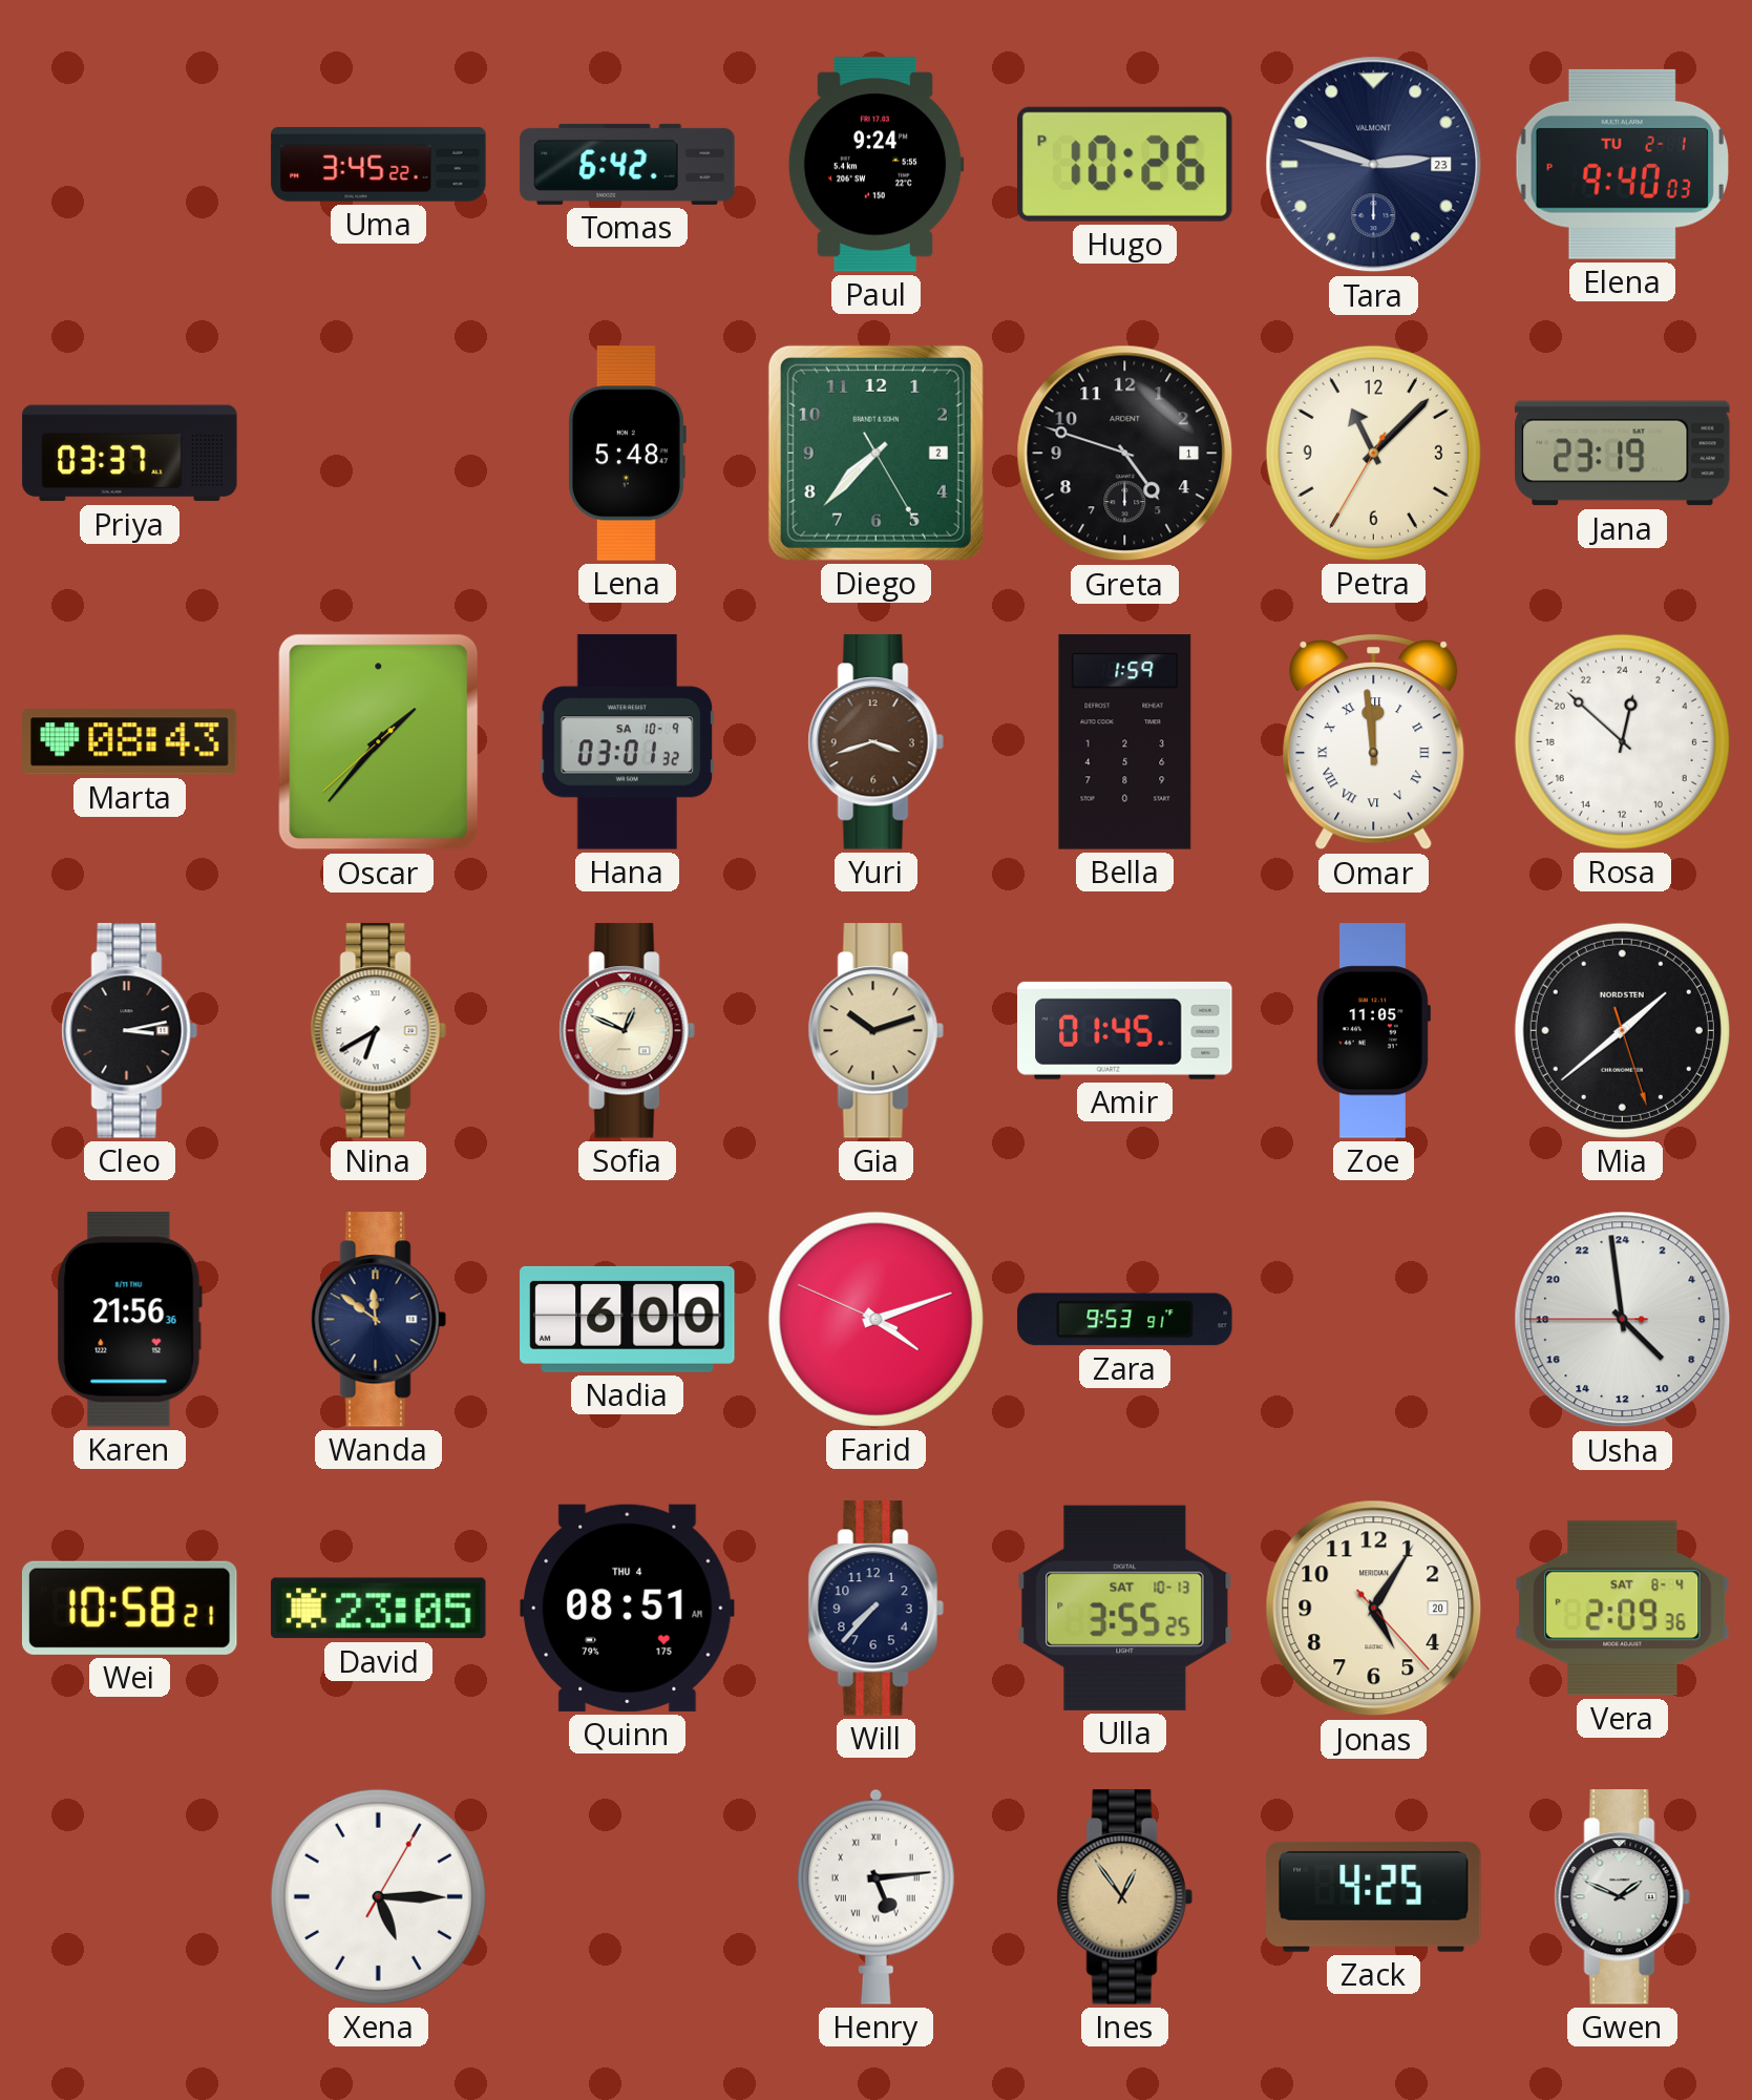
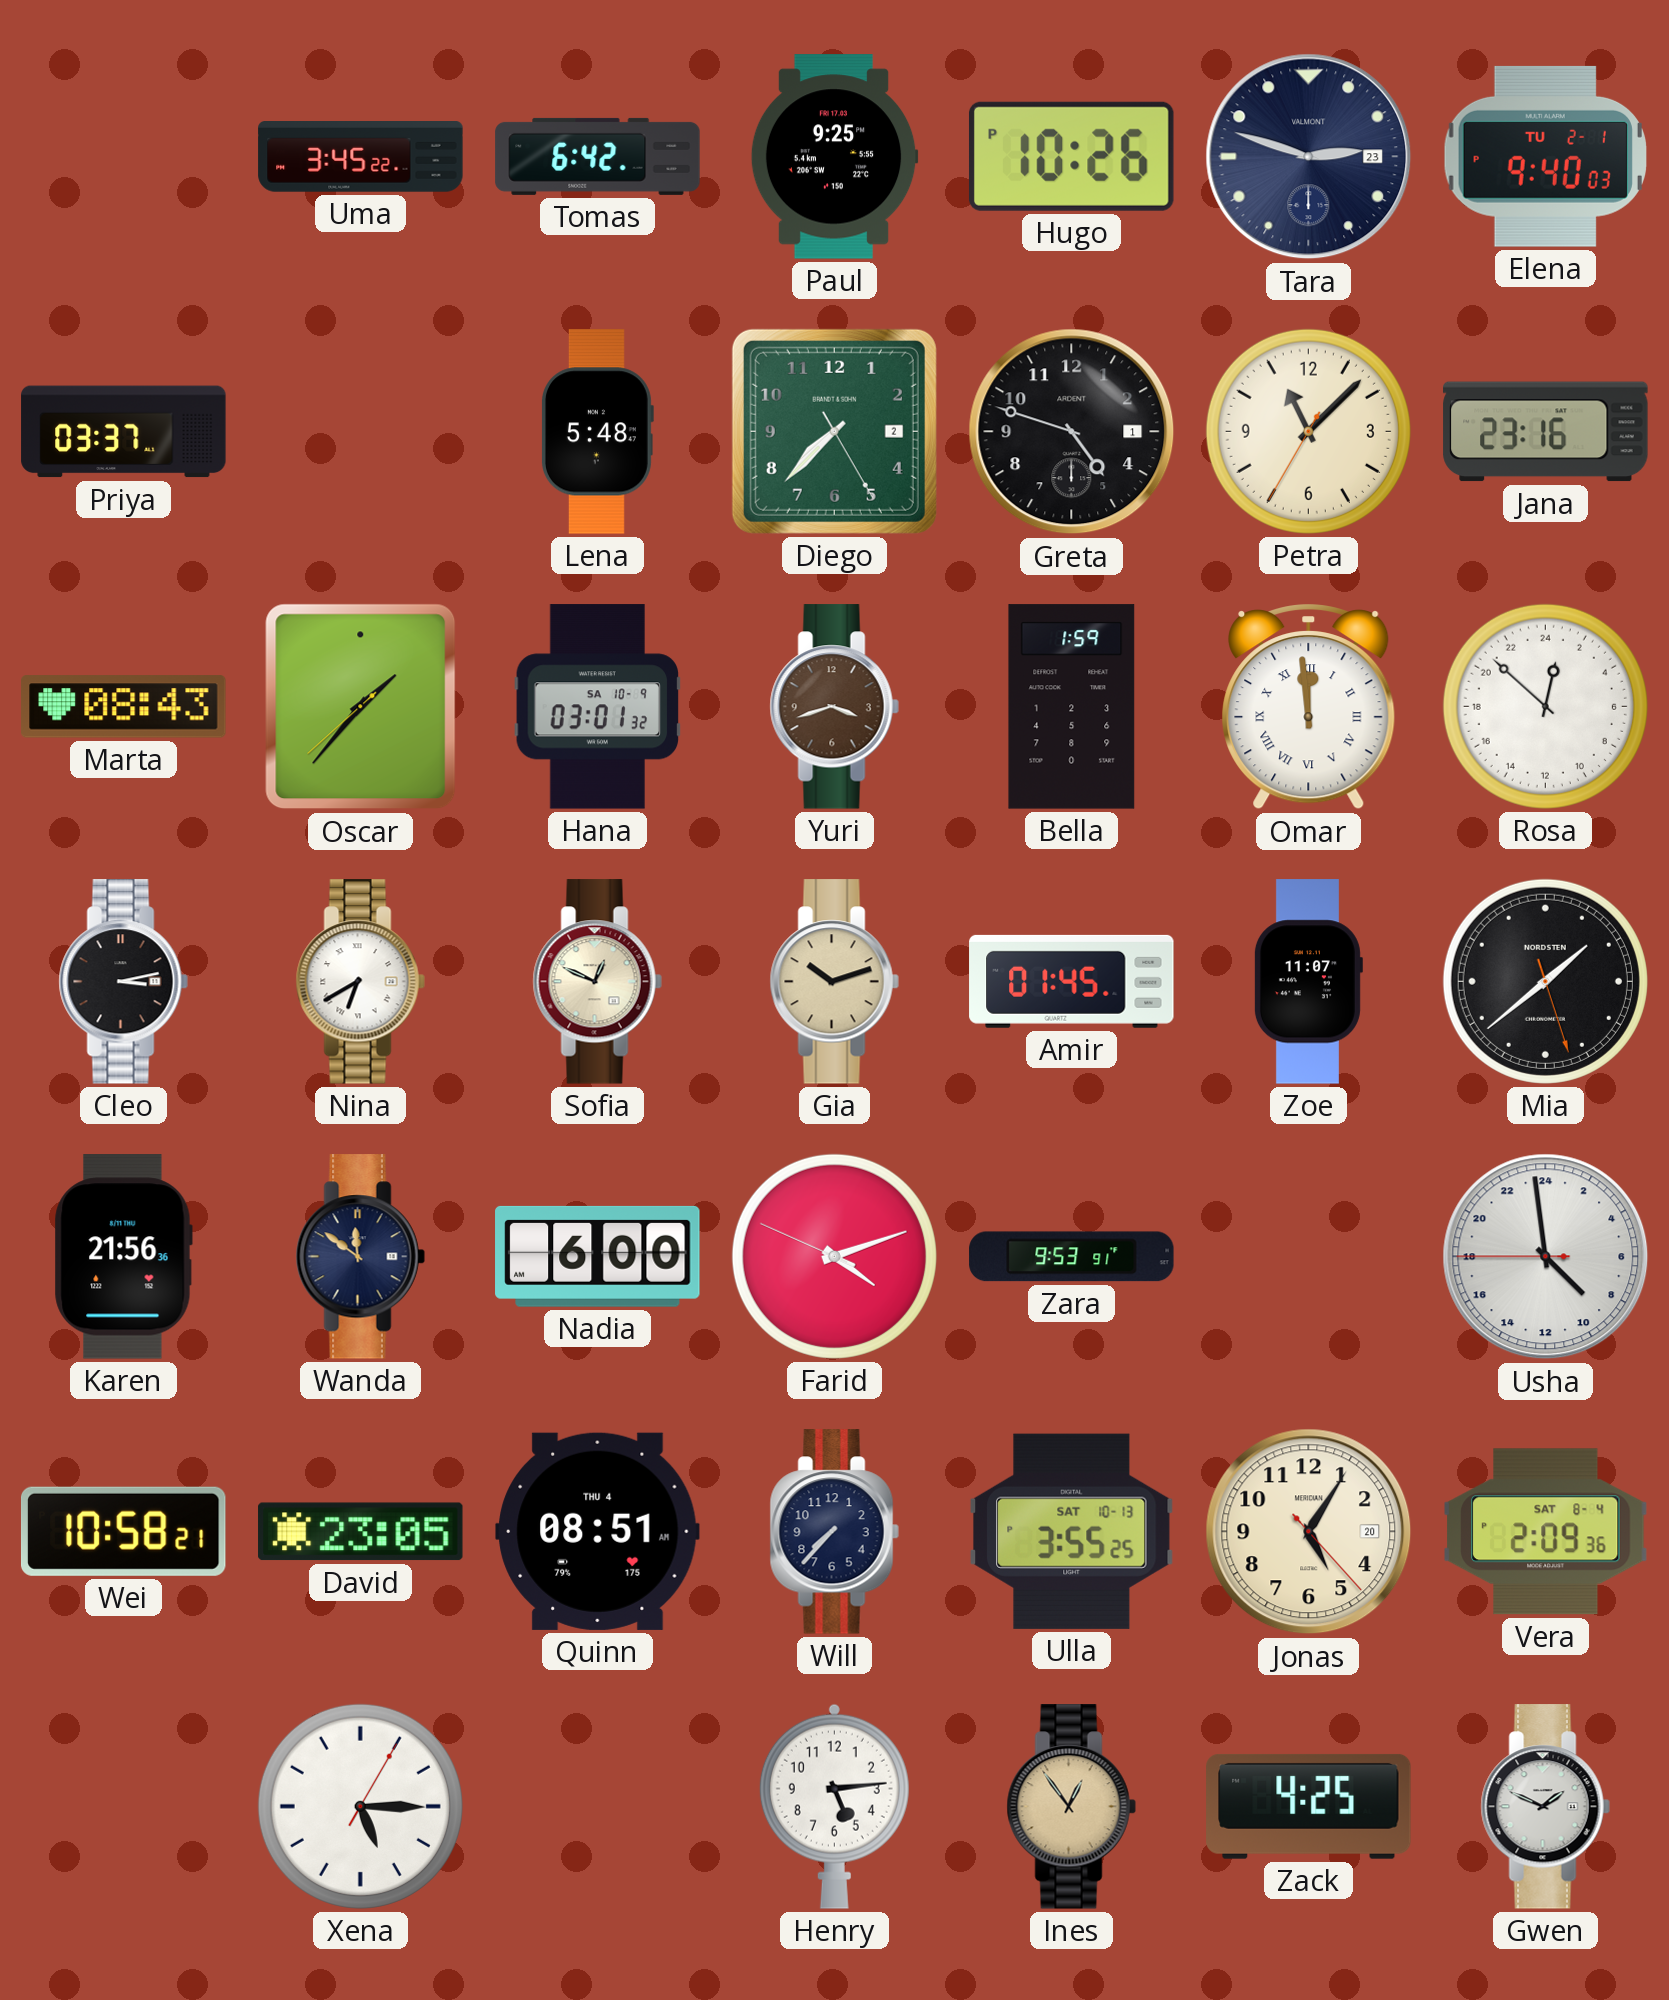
Paul: 9:24 -> 9:25 (834, 157)
Jana: 23:19 -> 23:16 (1546, 432)
Zoe: 11:05 -> 11:07 (1308, 982)
Henry numerals: Roman -> Arabic (834, 1806)
